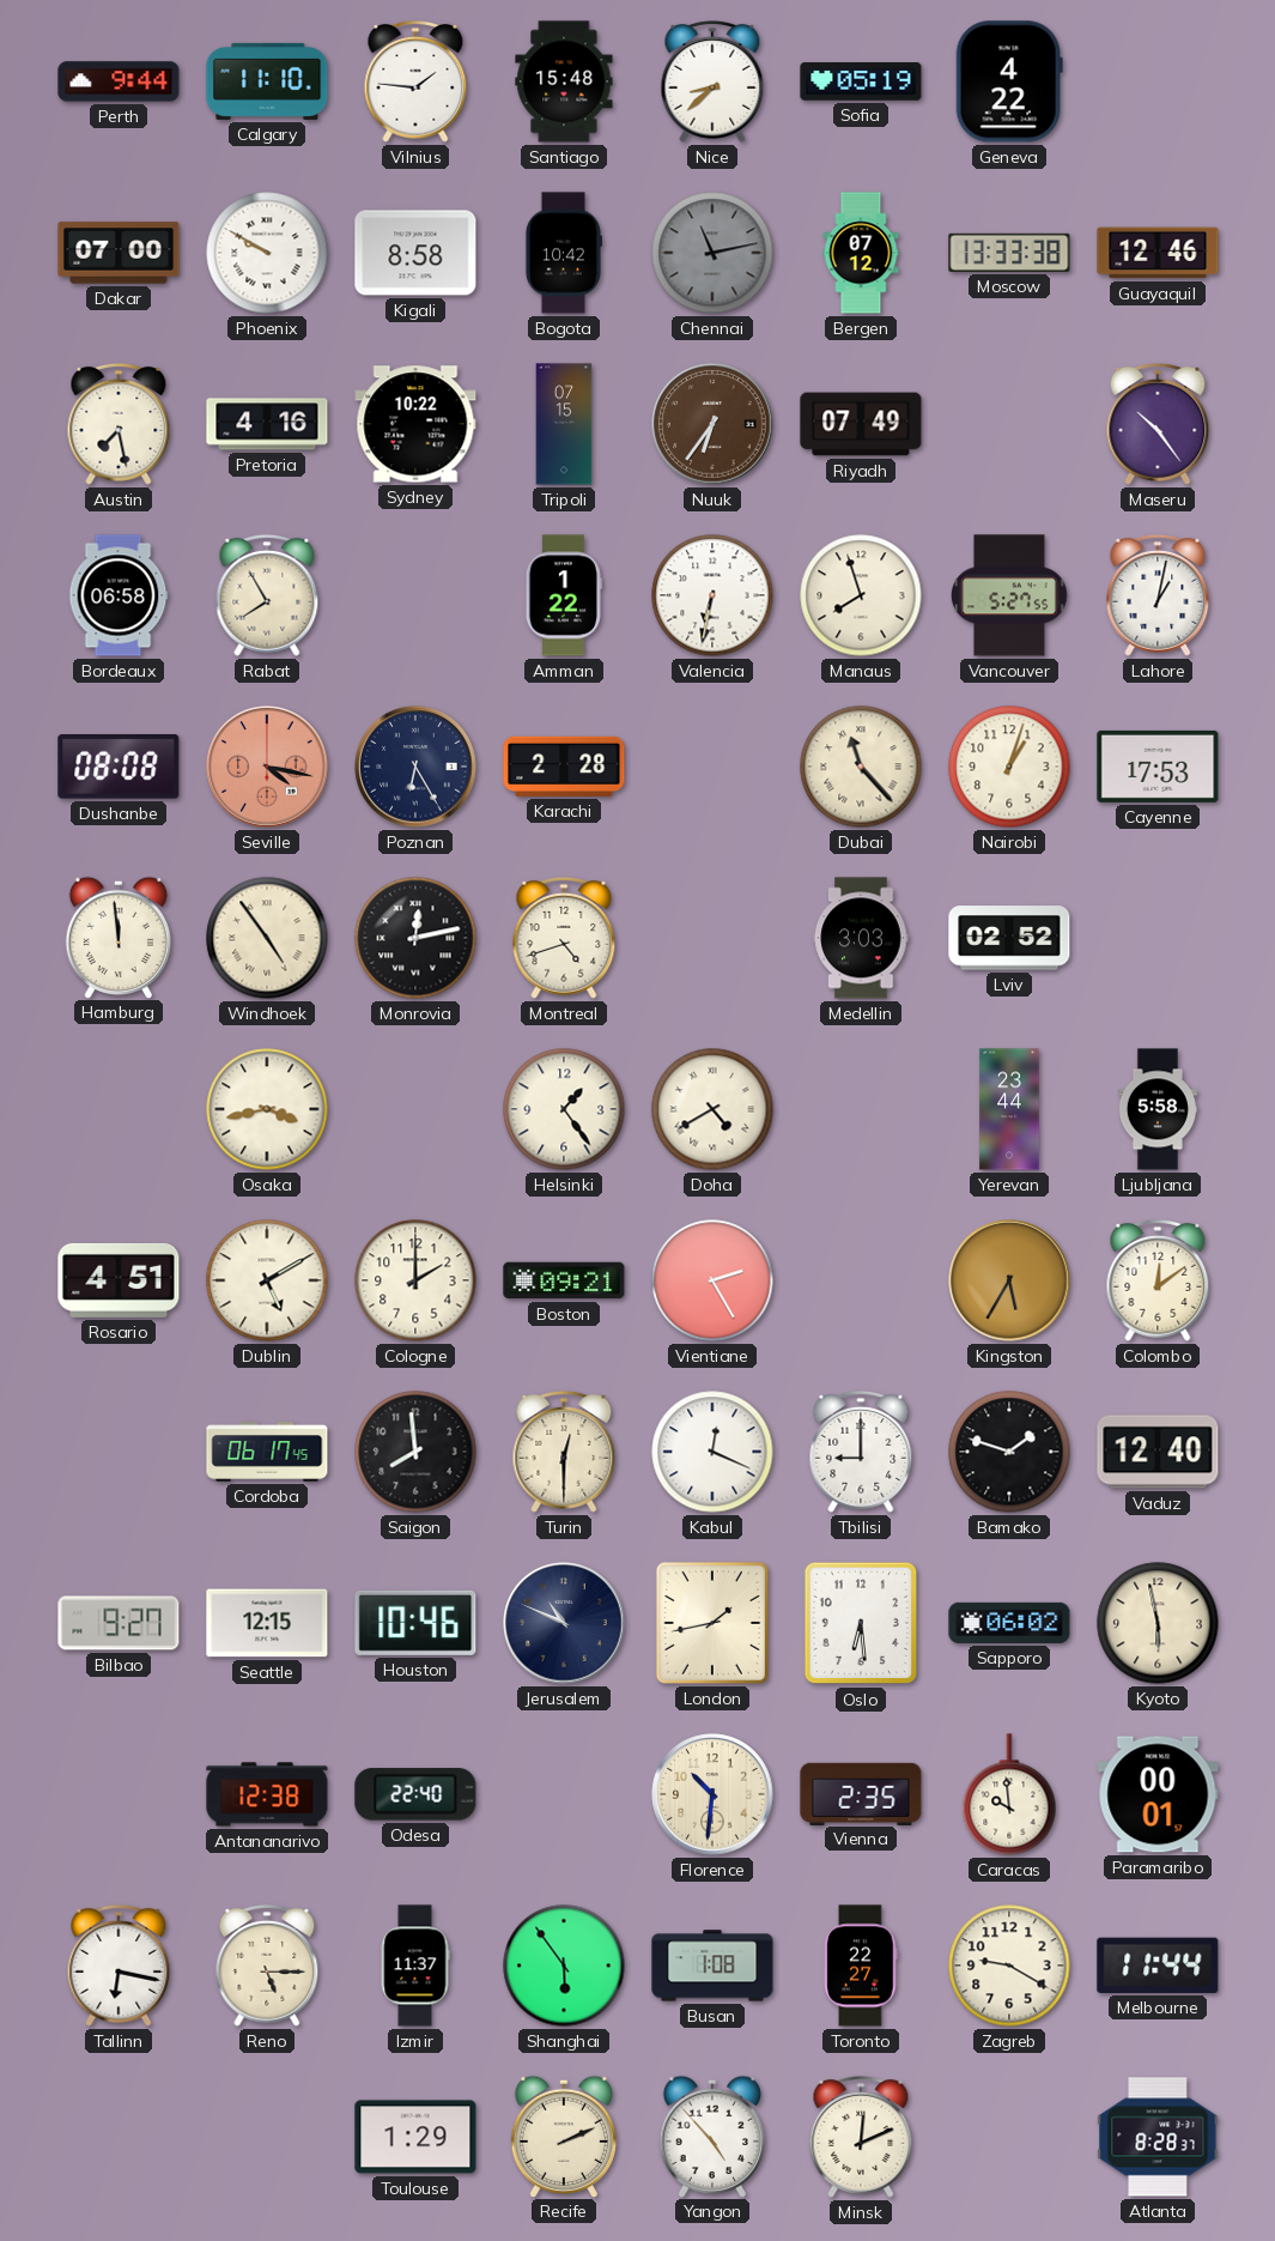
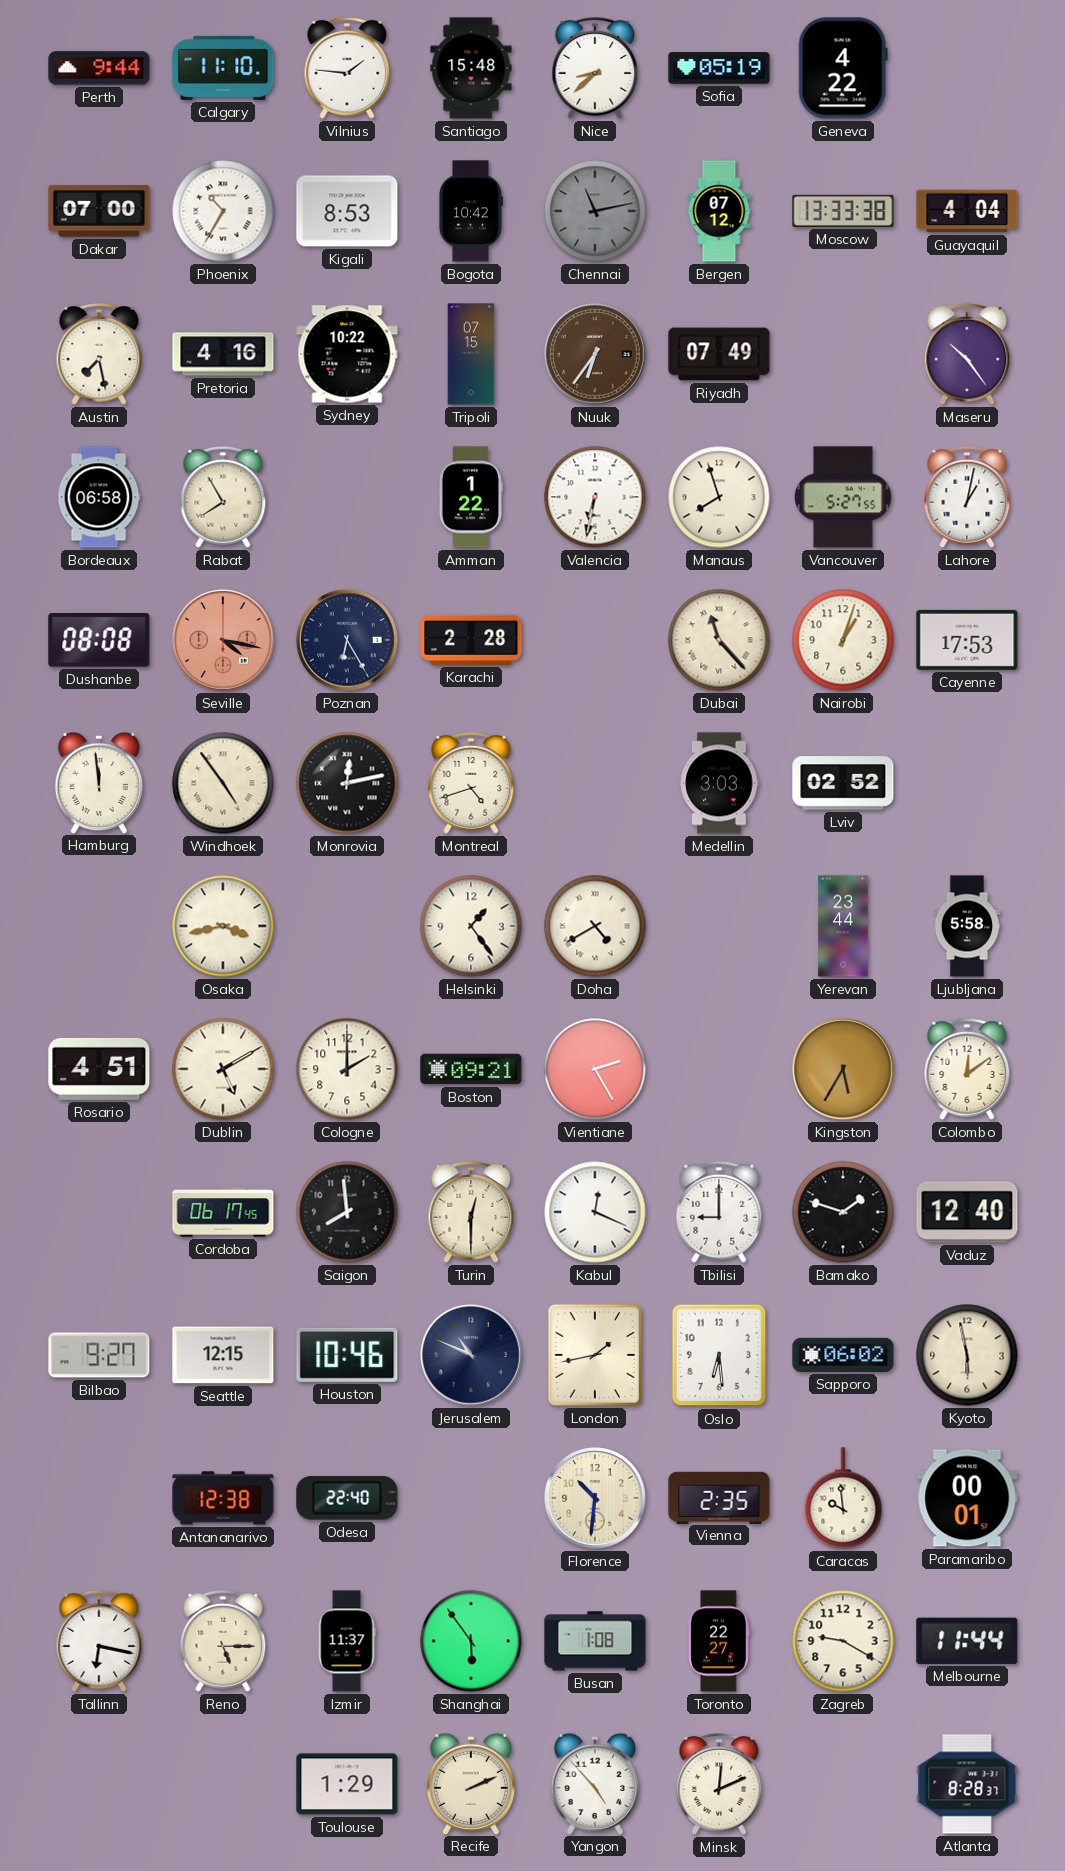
Phoenix: 9:50 -> 10:35 (223, 211)
Kigali: 8:58 -> 8:53 (347, 211)
Guayaquil: 12:46 -> 4:04 (967, 211)
